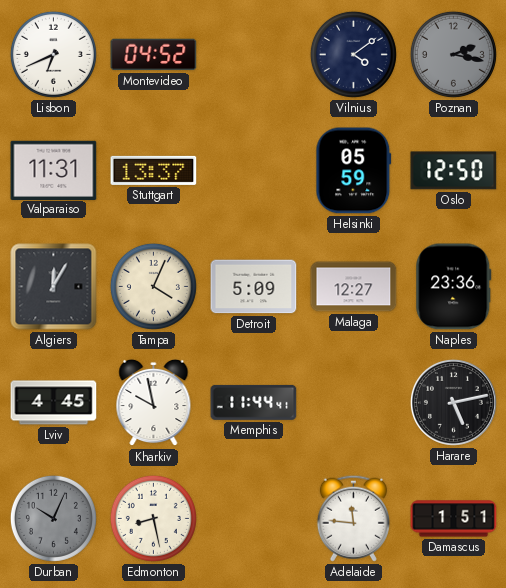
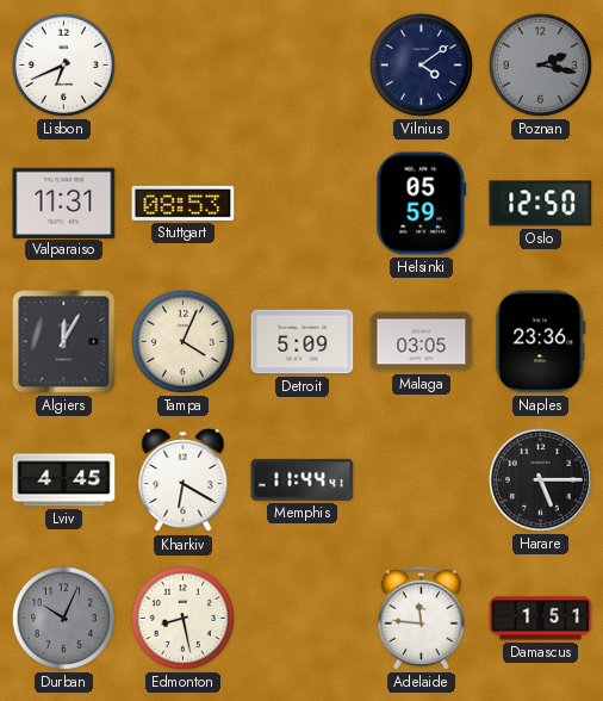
Montevideo: 04:52 -> none (154, 55)
Stuttgart: 13:37 -> 08:53 (184, 203)
Malaga: 12:27 -> 03:05 (422, 342)
Kharkiv: 9:58 -> 6:20 (184, 480)
Harare: 5:13 -> 5:15 (540, 479)
